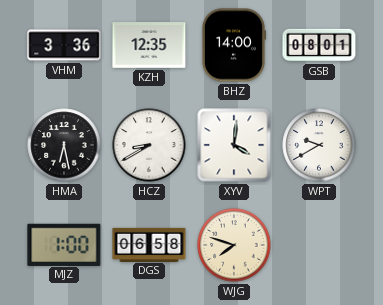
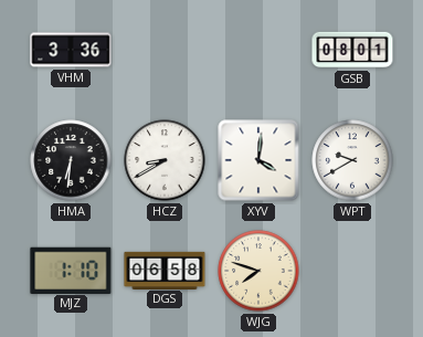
KZH: 12:35 -> none (149, 45)
BHZ: 14:00 -> none (233, 45)
HMA: 6:28 -> 6:31 (71, 160)
MJZ: 1:00 -> 1:10 (71, 270)
